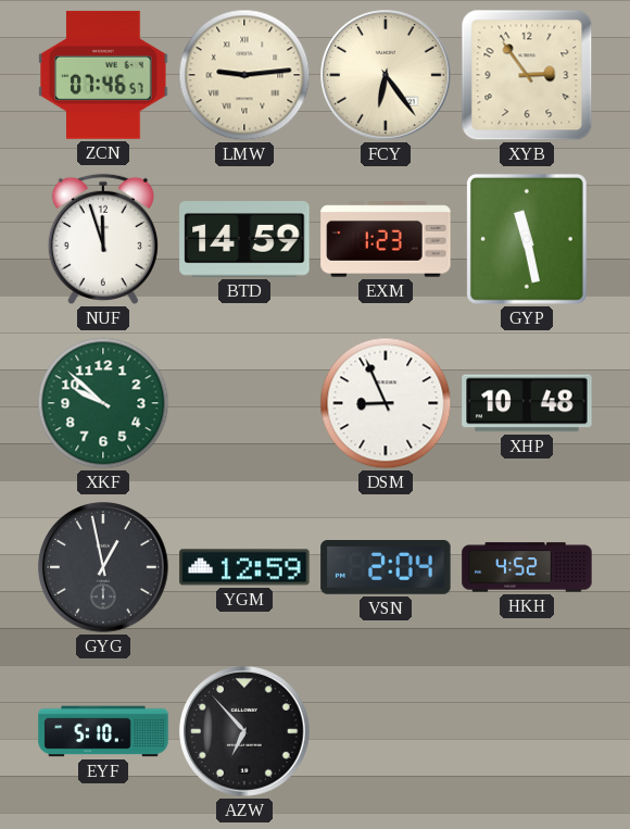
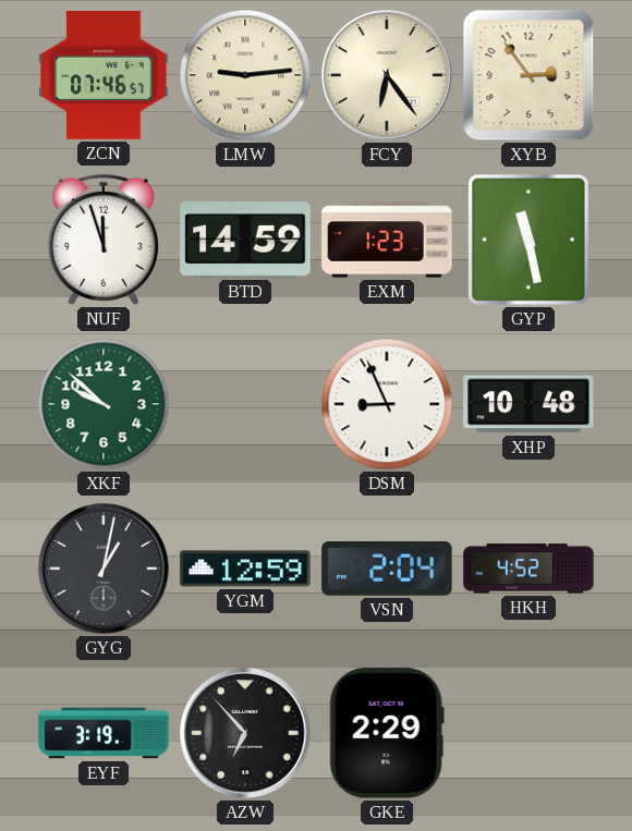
GYG: 12:58 -> 1:02 (104, 569)
EYF: 5:10 -> 3:19 (104, 733)
GKE: none -> 2:29 (387, 733)
